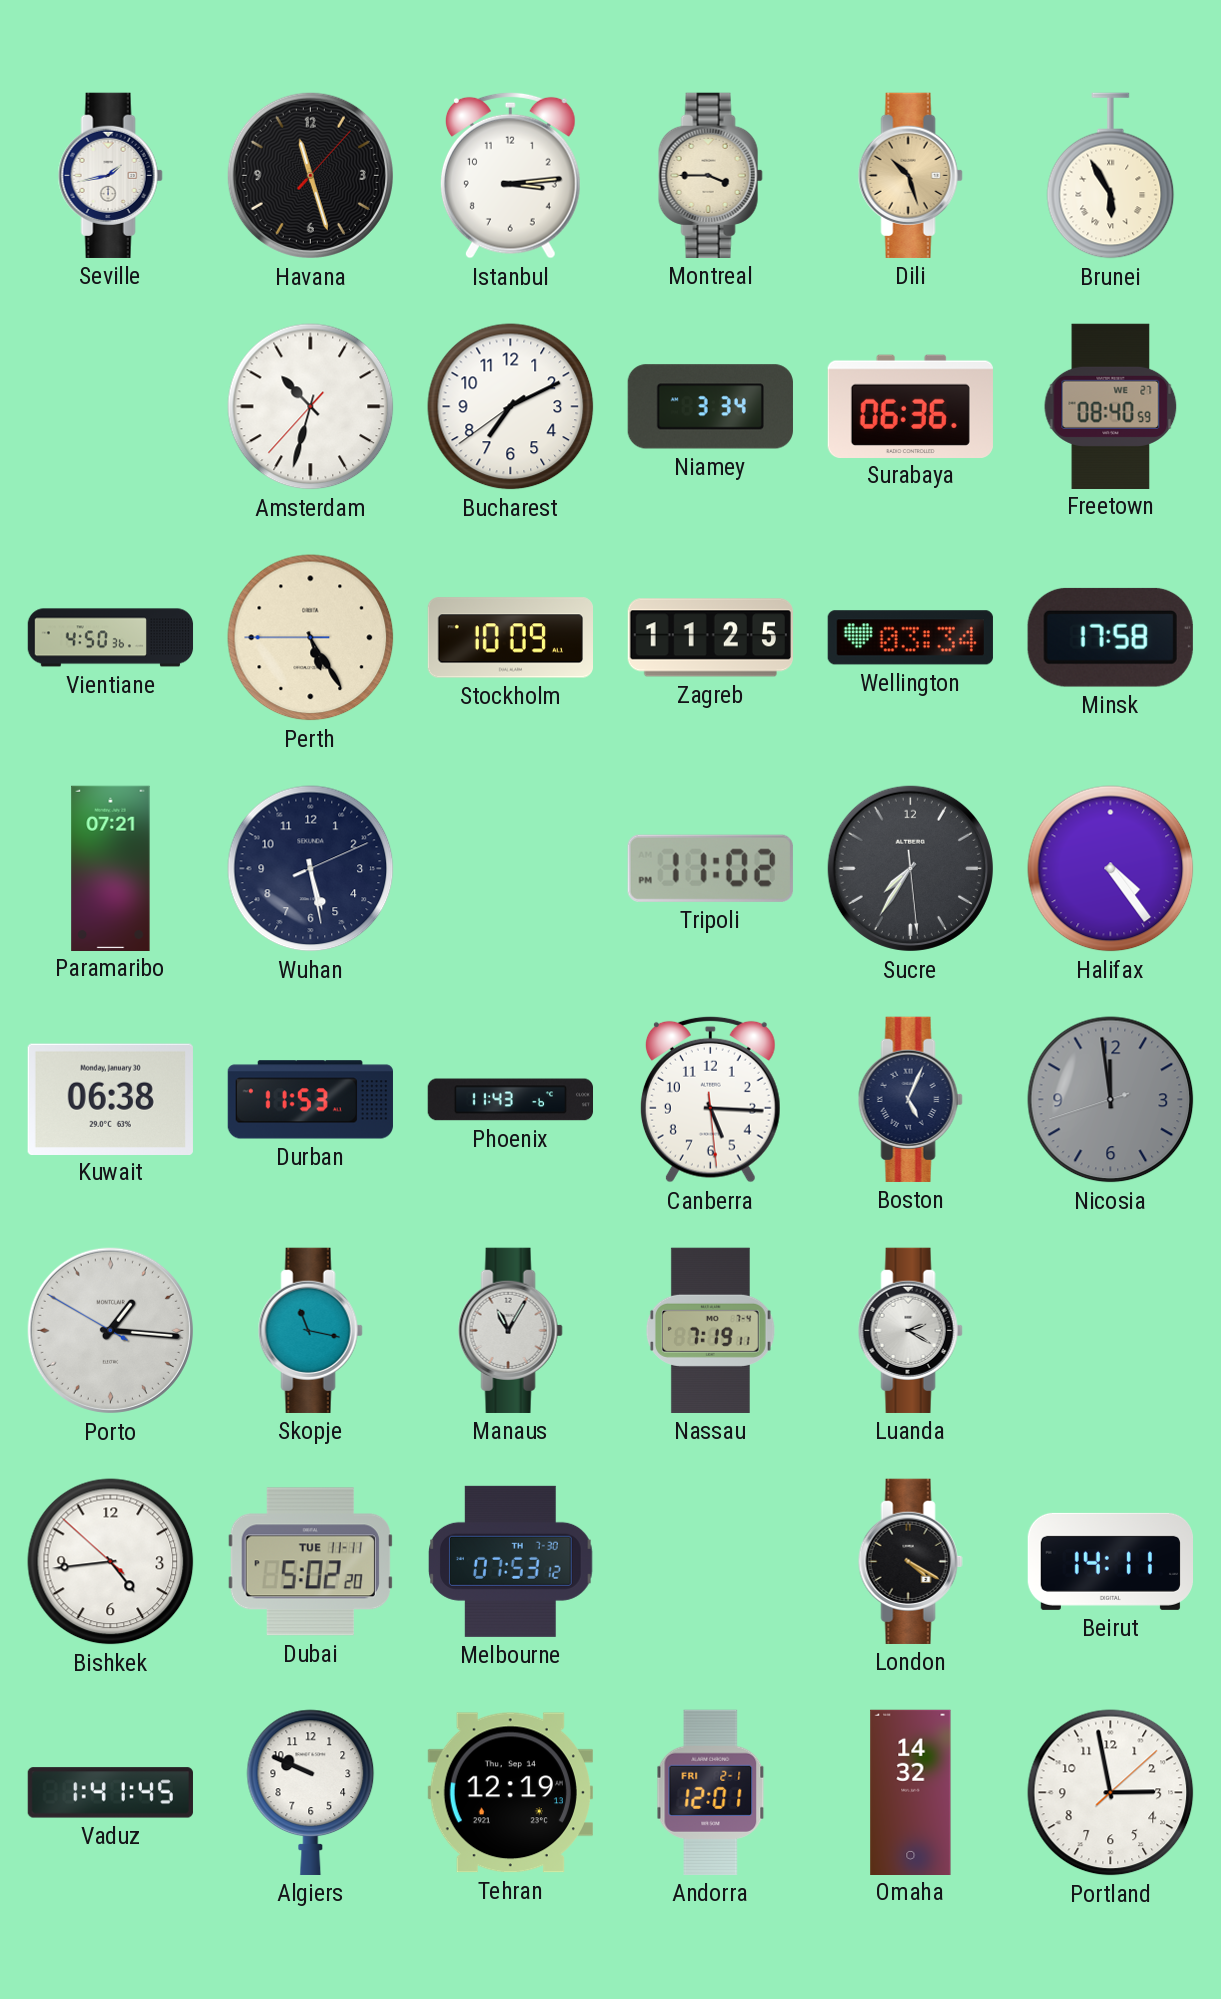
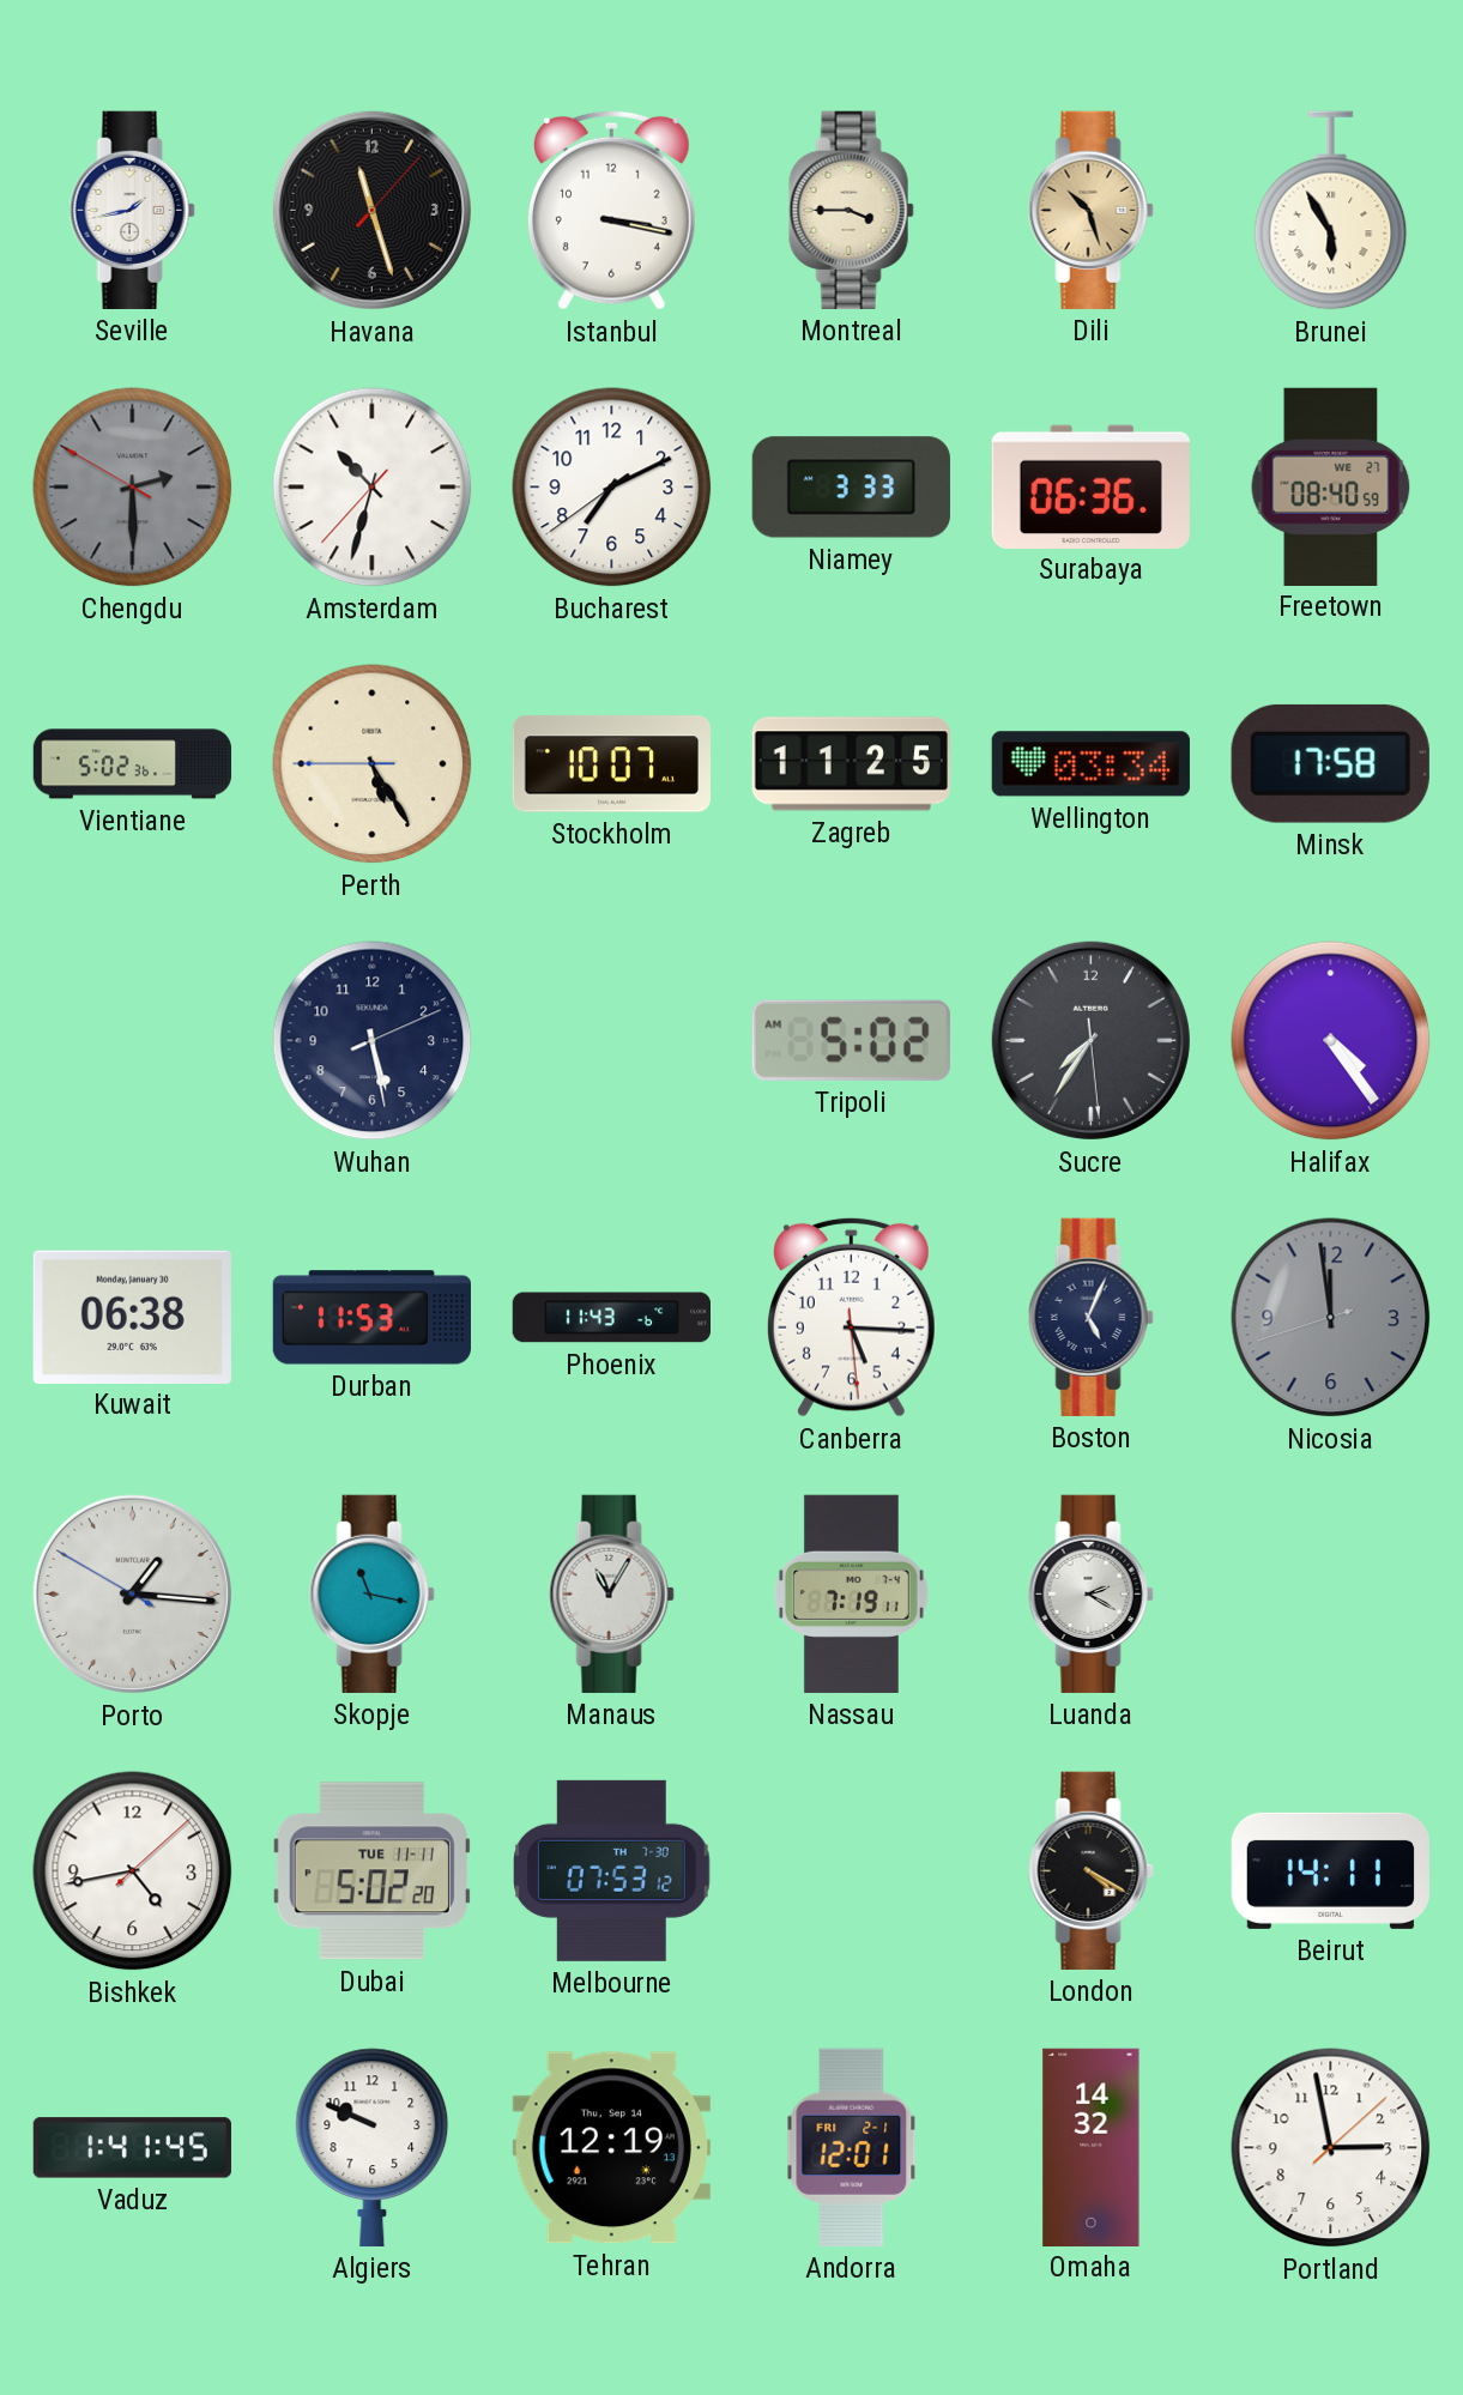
Istanbul: 3:14 -> 3:17 (611, 210)
Chengdu: none -> 2:29 (133, 488)
Niamey: 3:34 -> 3:33 (851, 488)
Vientiane: 4:50 -> 5:02 (133, 764)
Stockholm: 10:09 -> 10:07 (611, 764)
Paramaribo: 07:21 -> none (111, 868)
Tripoli: 11:02 -> 5:02 (851, 1040)
Bishkek: 4:43:52 -> 4:43:08 (133, 1871)
